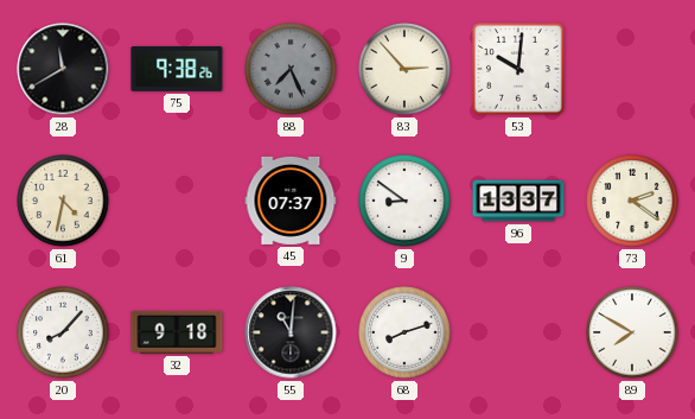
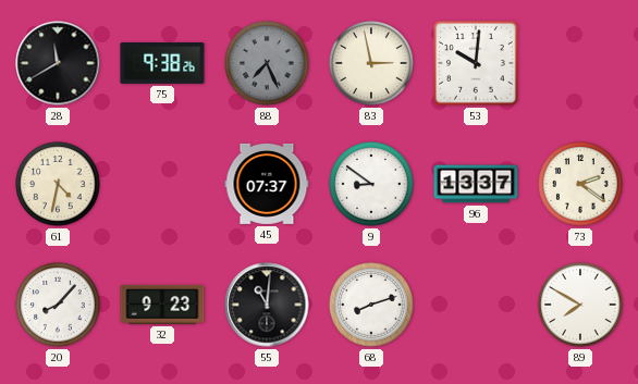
83: 2:53 -> 2:58 (371, 63)
32: 9:18 -> 9:23 (162, 305)
